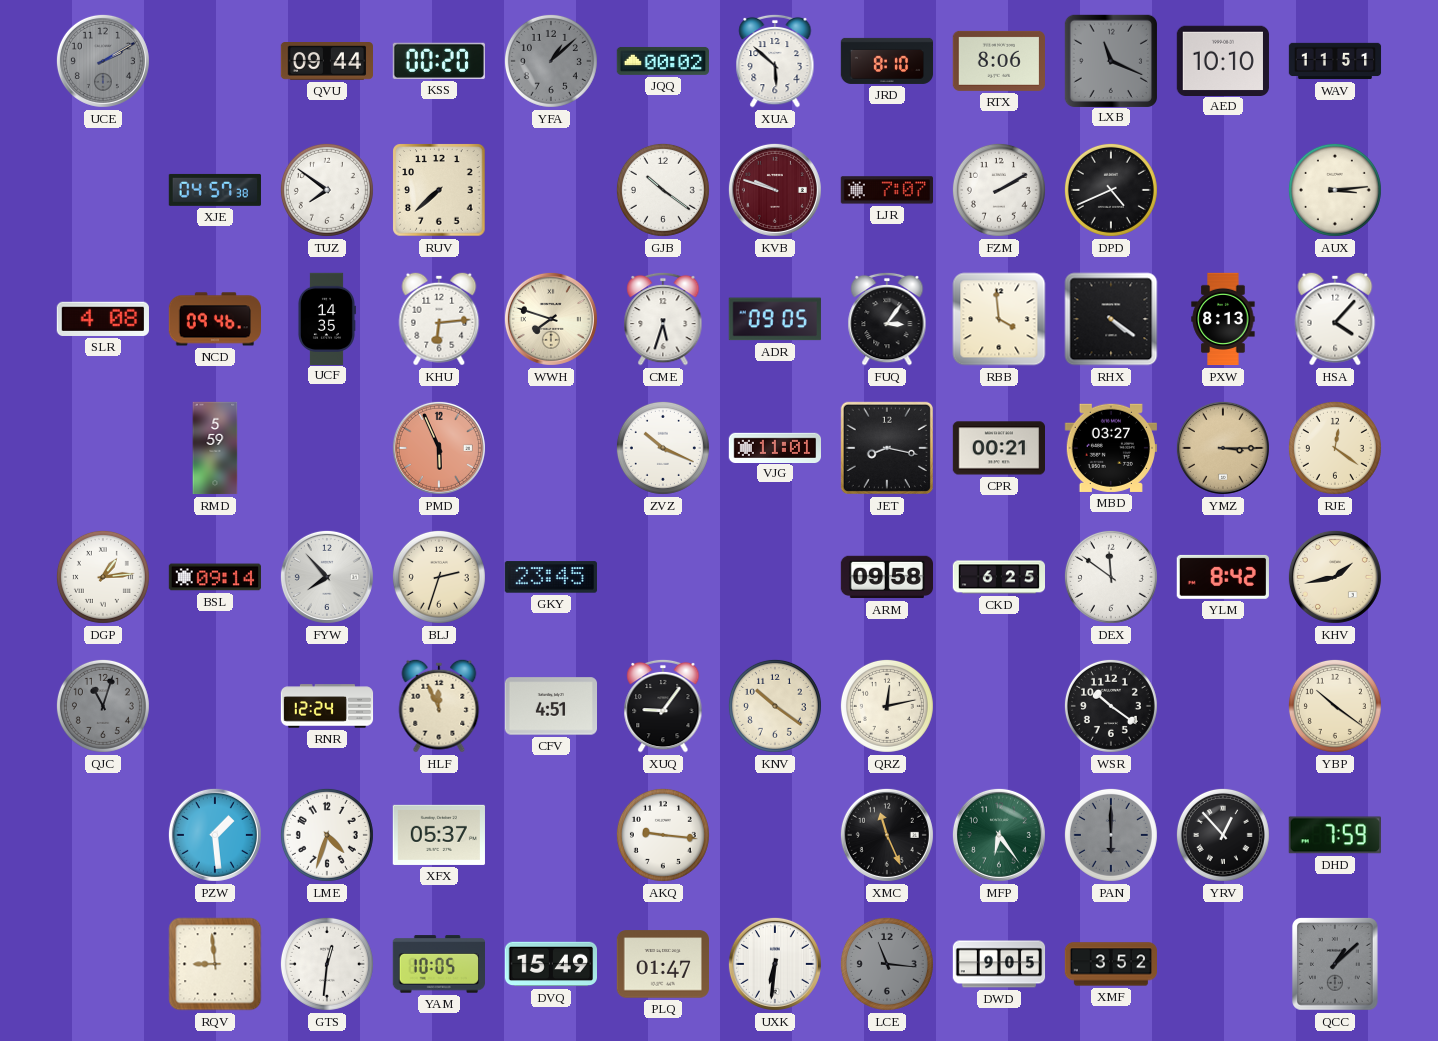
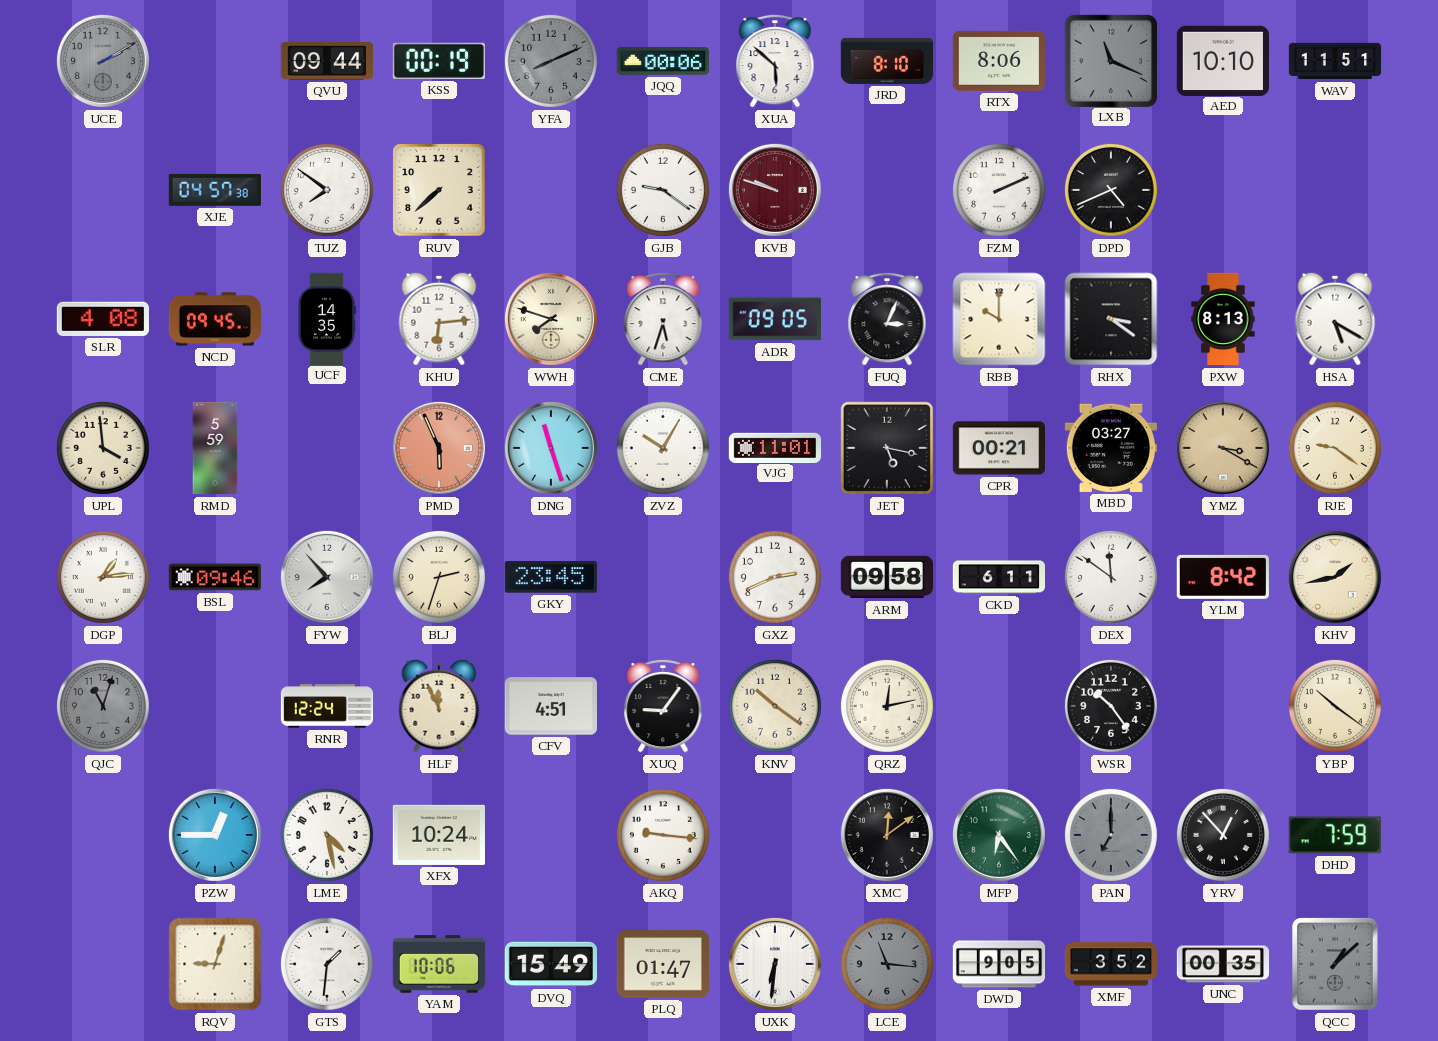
KSS: 00:20 -> 00:19 (439, 61)
YFA: 1:08 -> 8:11 (551, 61)
JQQ: 00:02 -> 00:06 (662, 61)
GJB: 10:21 -> 9:21 (663, 190)
LJR: 7:07 -> none (886, 190)
FZM: 2:10 -> 2:11 (999, 190)
AUX: 3:14 -> none (1335, 190)
NCD: 09:46 -> 09:45 (214, 319)
FUQ: 3:06 -> 3:04 (887, 319)
RBB: 3:59 -> 10:00 (999, 319)
RHX: 4:21 -> 3:21 (1111, 319)
HSA: 4:07 -> 5:20 (1335, 319)
UPL: none -> 3:59 (103, 448)
DNG: none -> 11:27 (551, 448)
ZVZ: 10:19 -> 10:05 (663, 448)
JET: 8:17 -> 5:17 (887, 448)
YMZ: 3:15 -> 3:20 (1223, 448)
RJE: 12:21 -> 9:21 (1335, 448)
BSL: 09:14 -> 09:46 (214, 577)
GXZ: none -> 2:41 (775, 577)
CKD: 6:25 -> 6:11 (998, 577)
WSR: 10:21 -> 10:24 (1111, 706)
PZW: 1:29 -> 12:45 (215, 835)
LME: 4:33 -> 4:28 (327, 835)
XFX: 05:37 -> 10:24 (439, 835)
XMC: 11:26 -> 12:09 (887, 835)
PAN: 6:00 -> 7:00 (1111, 835)
RQV: 8:59 -> 9:03 (215, 964)
GTS: 12:31 -> 1:31 (327, 964)
YAM: 10:05 -> 10:06 (438, 964)
UNC: none -> 00:35 (1223, 964)
